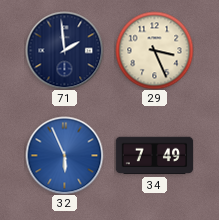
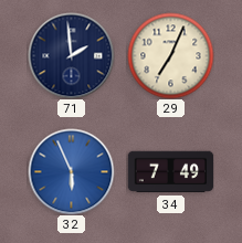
29: 3:26 -> 7:04 (170, 55)
